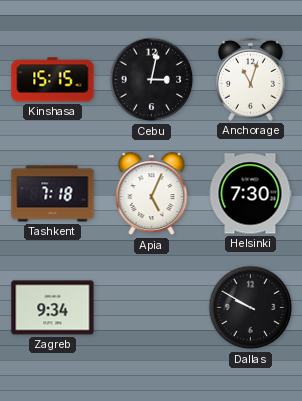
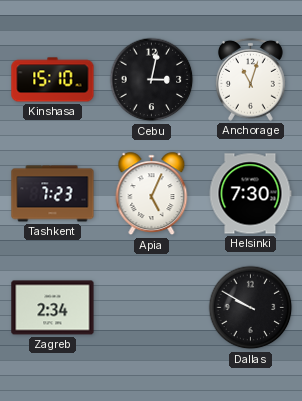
Kinshasa: 15:15 -> 15:10 (53, 80)
Tashkent: 7:18 -> 7:23 (53, 194)
Zagreb: 9:34 -> 2:34 (53, 308)
